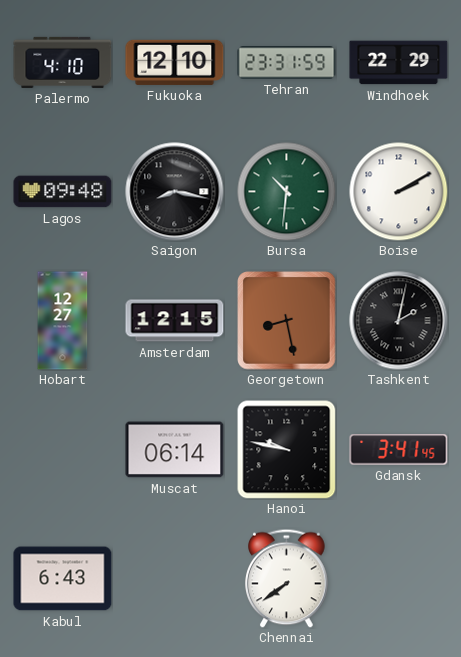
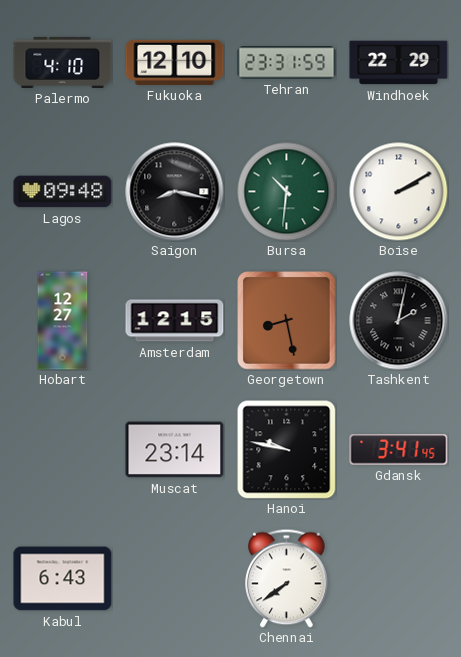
Muscat: 06:14 -> 23:14 (175, 450)
